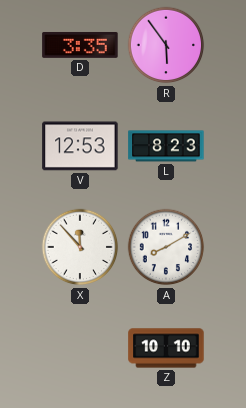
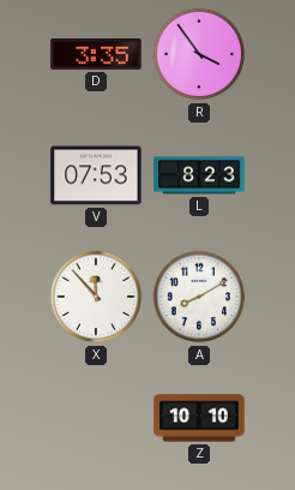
R: 5:54 -> 3:54 (199, 54)
V: 12:53 -> 07:53 (96, 175)
